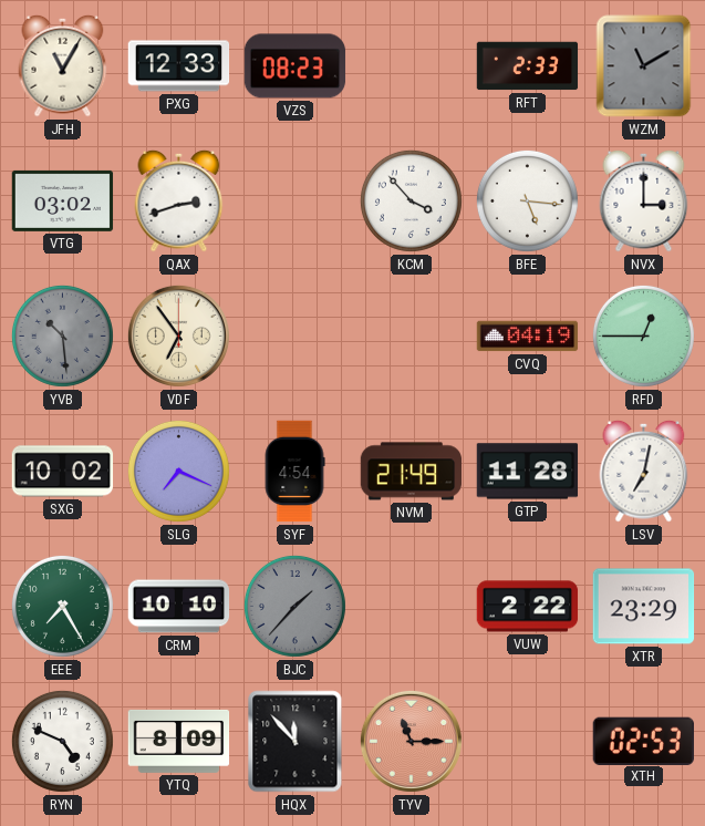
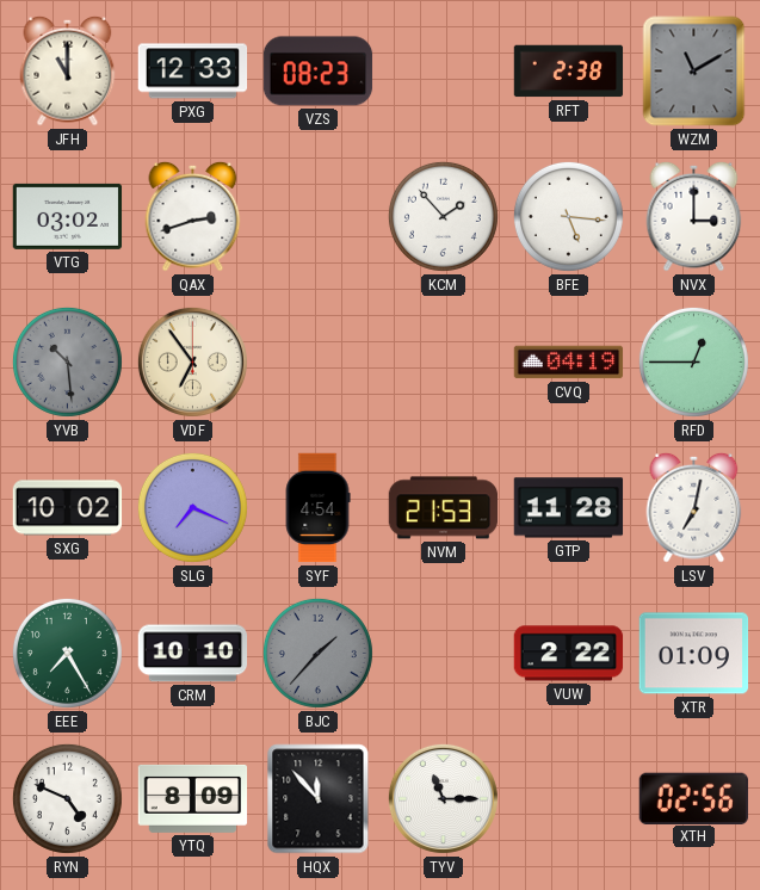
JFH: 11:05 -> 11:00 (68, 70)
RFT: 2:33 -> 2:38 (569, 72)
KCM: 3:53 -> 1:53 (443, 216)
NVM: 21:49 -> 21:53 (444, 508)
XTR: 23:29 -> 01:09 (694, 654)
TYV dial: salmon -> white (443, 798)
XTH: 02:53 -> 02:56 (693, 798)
